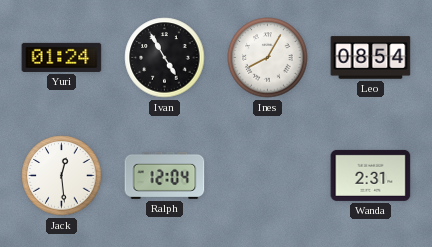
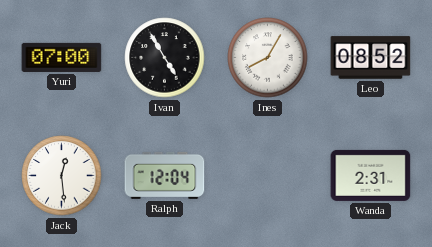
Yuri: 01:24 -> 07:00 (62, 57)
Leo: 08:54 -> 08:52 (371, 58)
